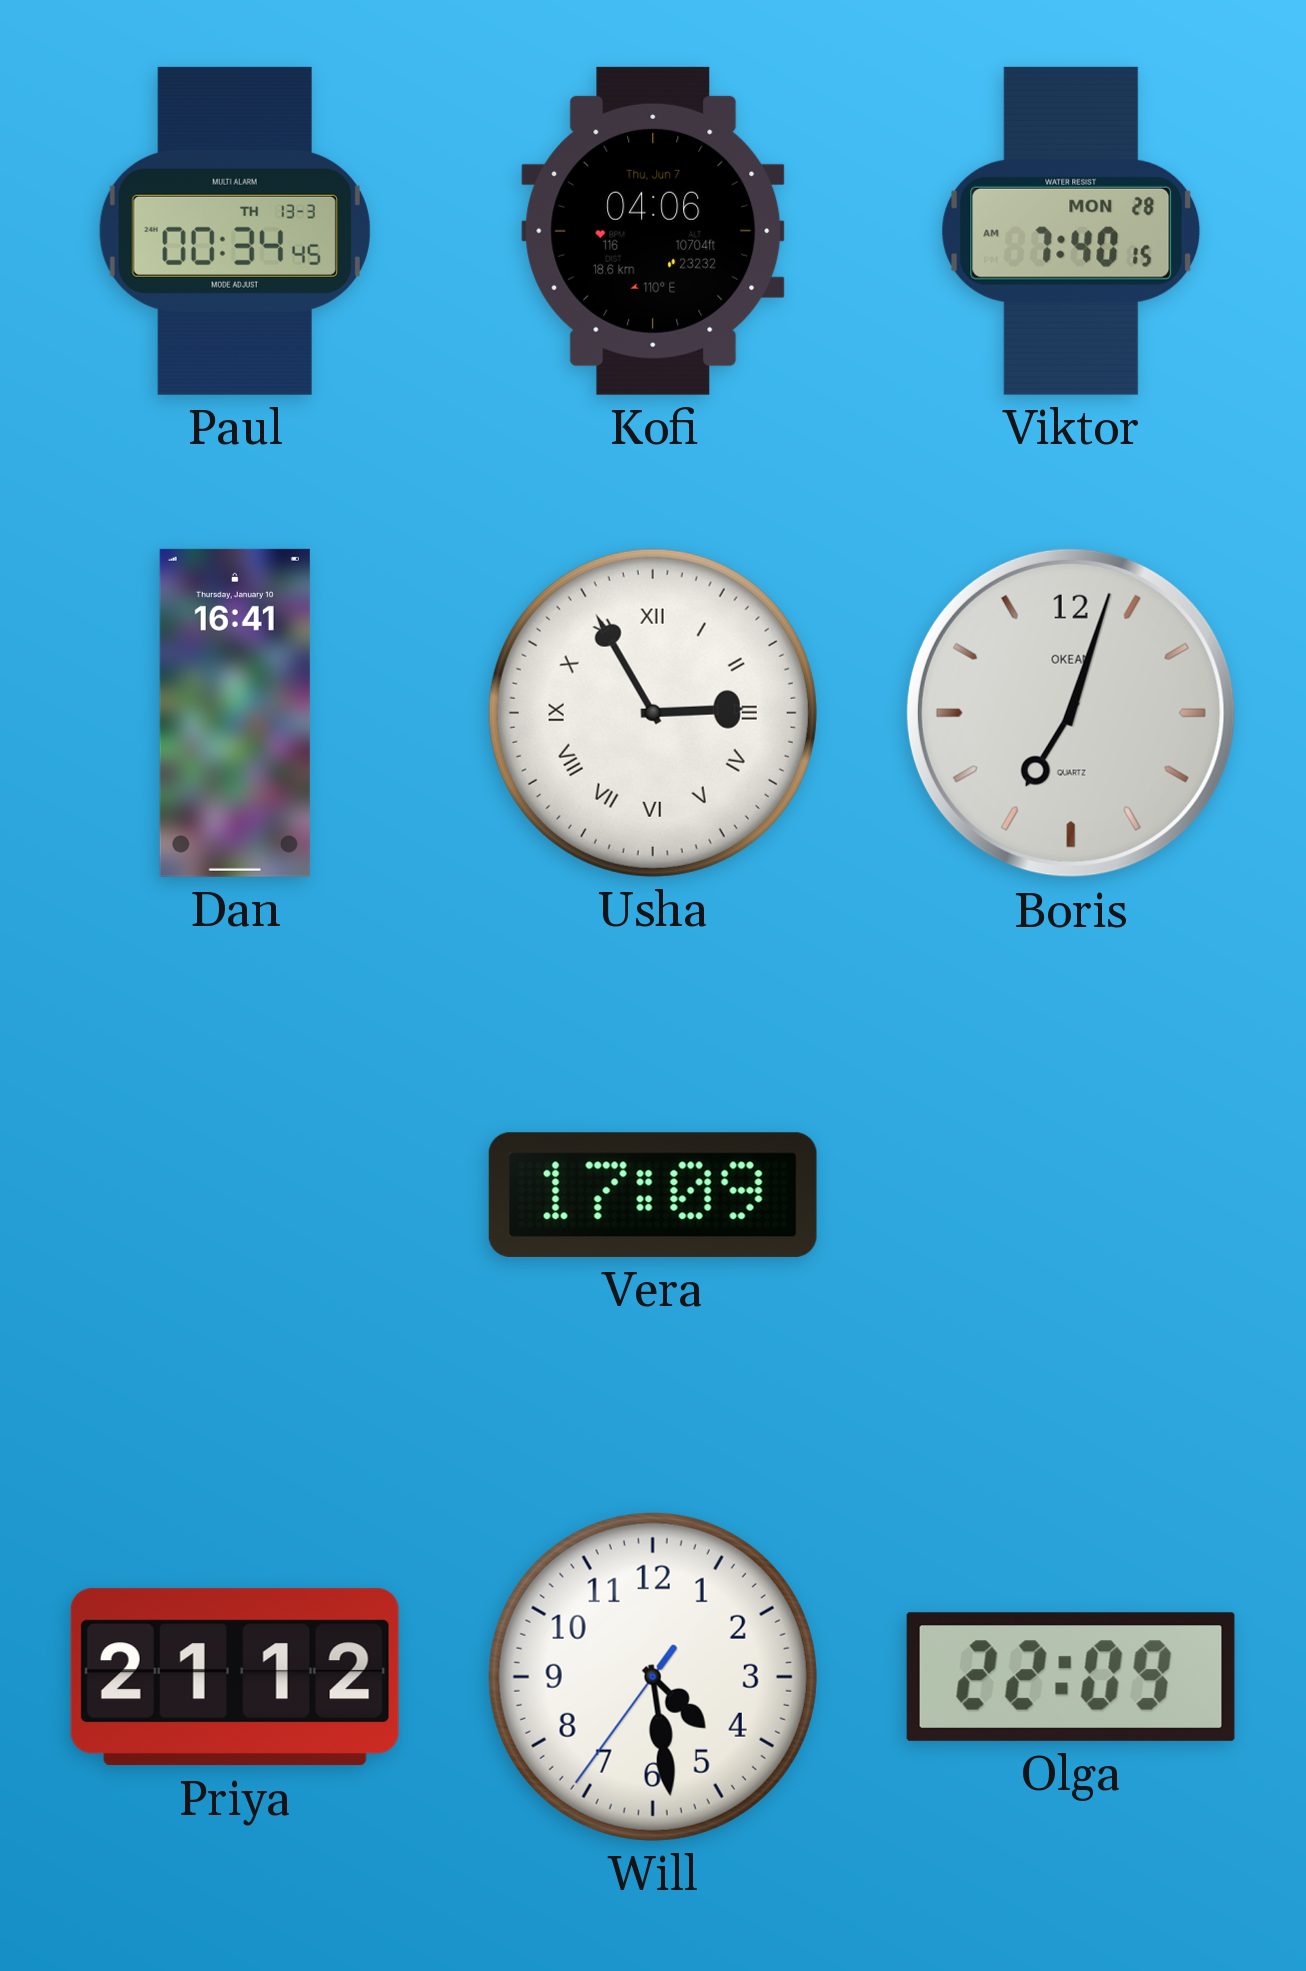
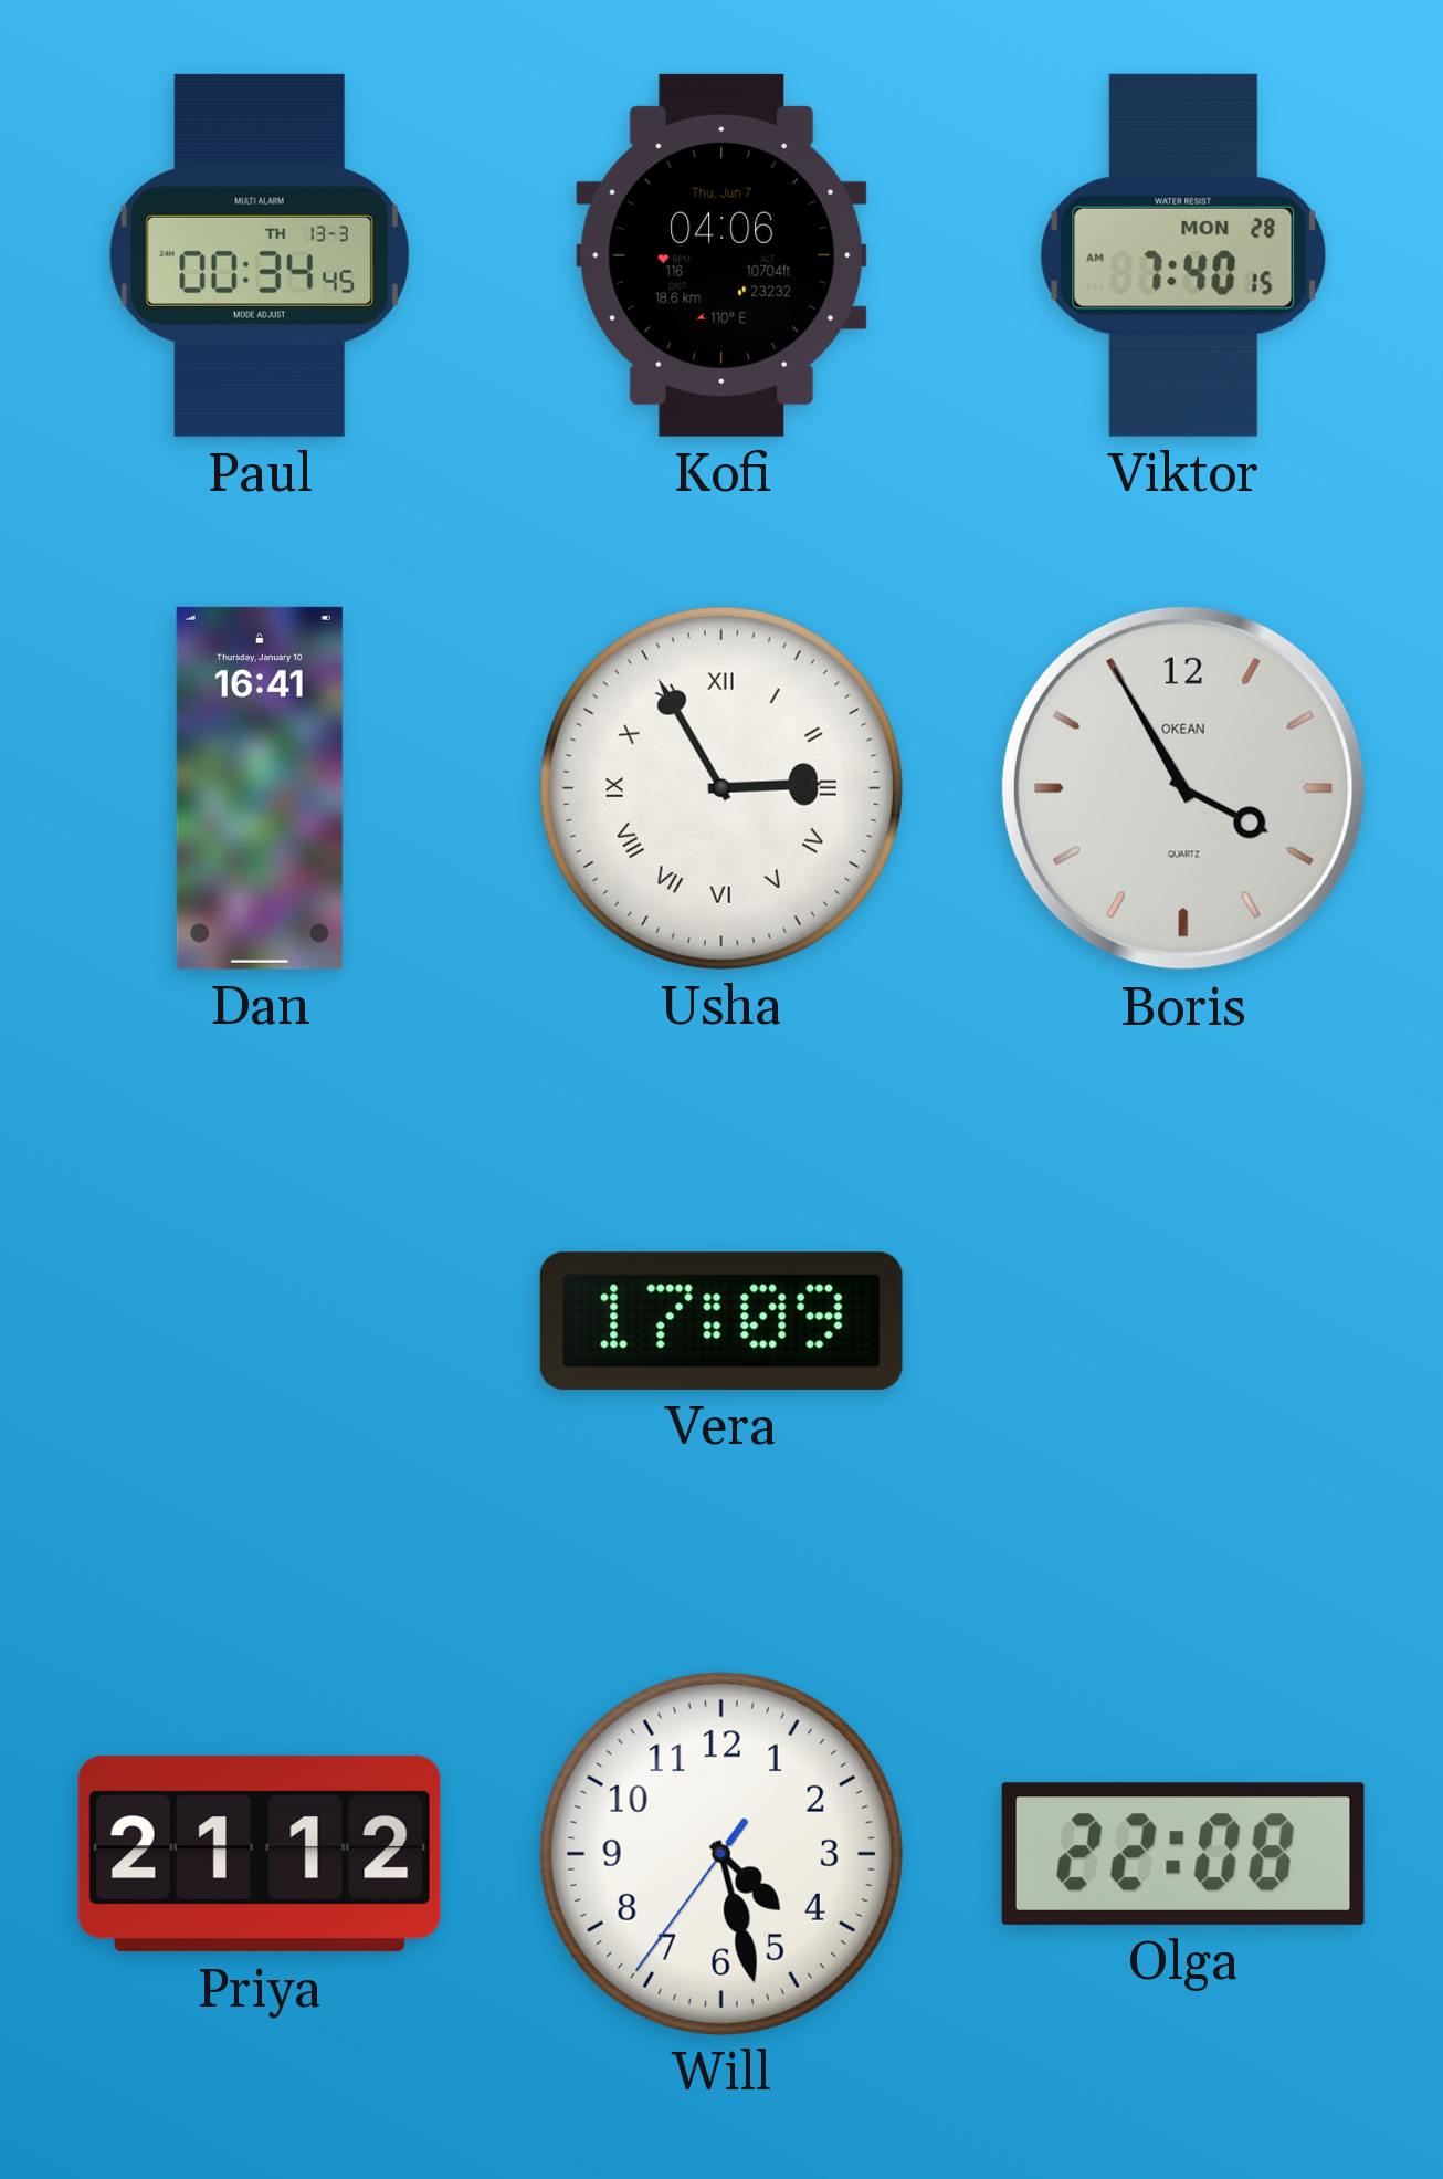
Boris: 7:03 -> 3:55 (1183, 788)
Will: 4:28 -> 4:27 (721, 1854)
Olga: 22:09 -> 22:08 (1183, 1854)
